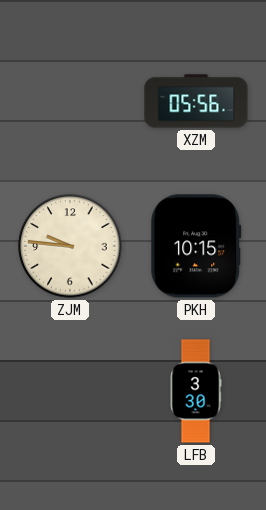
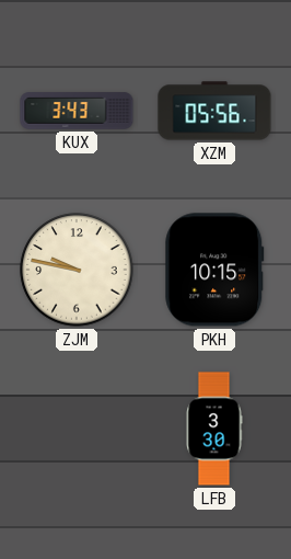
KUX: none -> 3:43 (77, 111)
ZJM: 9:46 -> 9:47 (77, 270)
